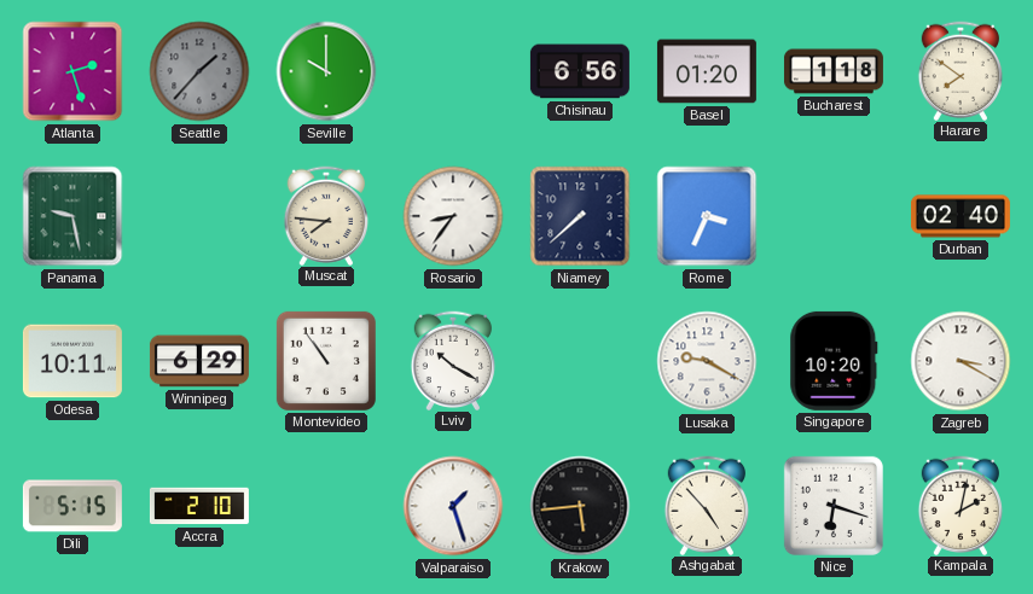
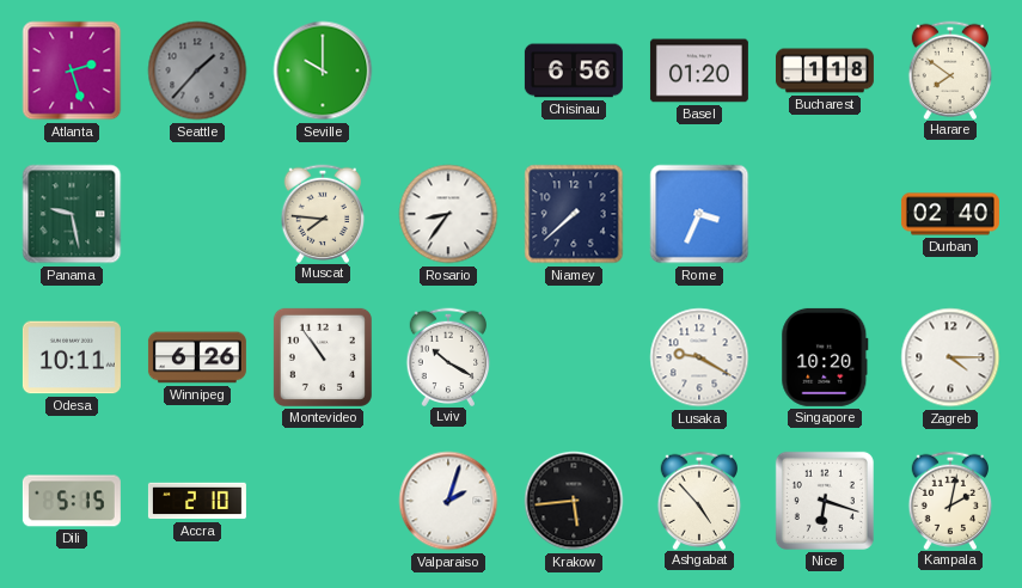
Winnipeg: 6:29 -> 6:26 (197, 357)
Zagreb: 3:20 -> 4:15 (950, 357)
Valparaiso: 1:27 -> 2:03 (448, 501)
